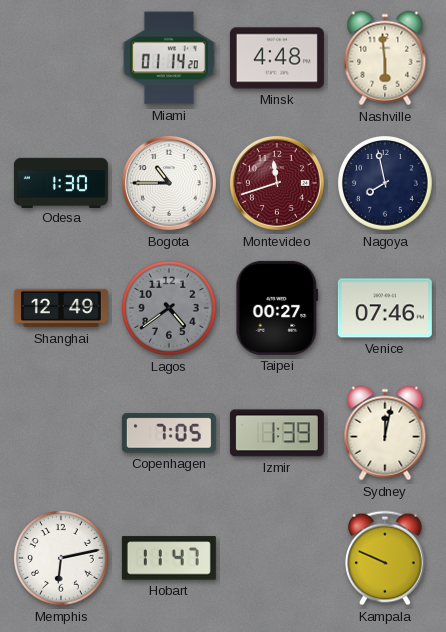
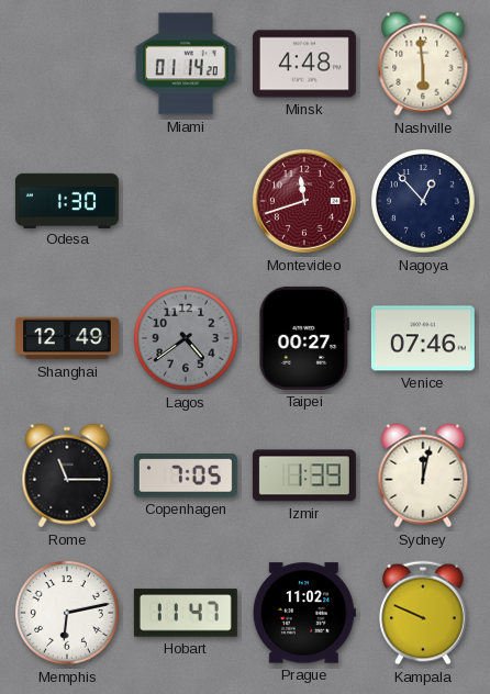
Bogota: 10:45 -> none (169, 183)
Nagoya: 7:58 -> 12:53 (424, 202)
Rome: none -> 11:15 (67, 475)
Prague: none -> 11:02 (304, 613)
